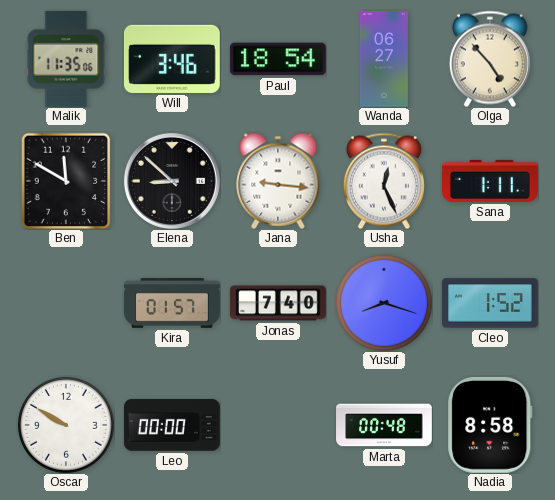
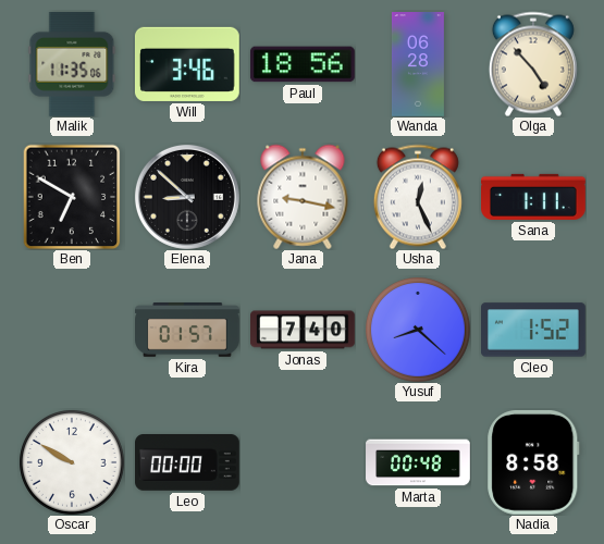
Paul: 18:54 -> 18:56 (303, 64)
Wanda: 06:27 -> 06:28 (418, 64)
Ben: 11:50 -> 6:50 (72, 197)
Jana: 9:16 -> 9:17 (303, 197)
Yusuf: 8:18 -> 8:22 (418, 330)
